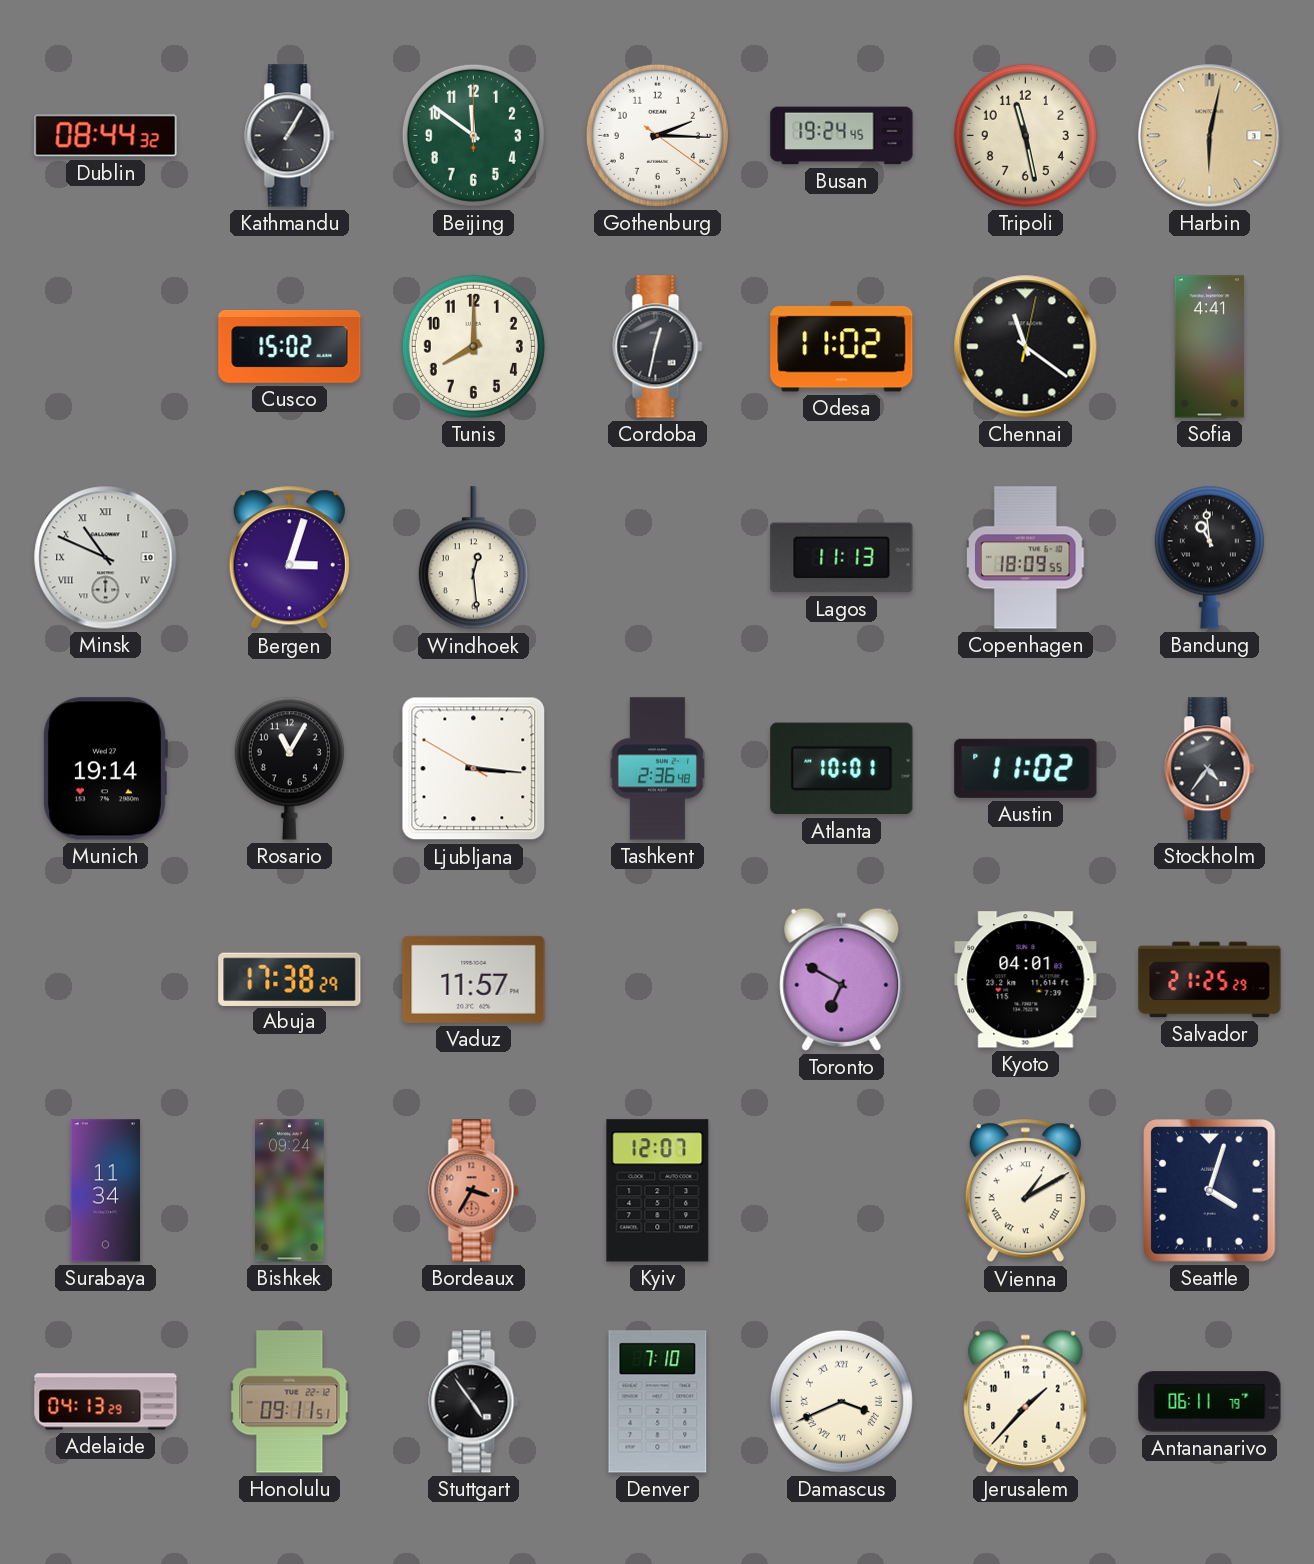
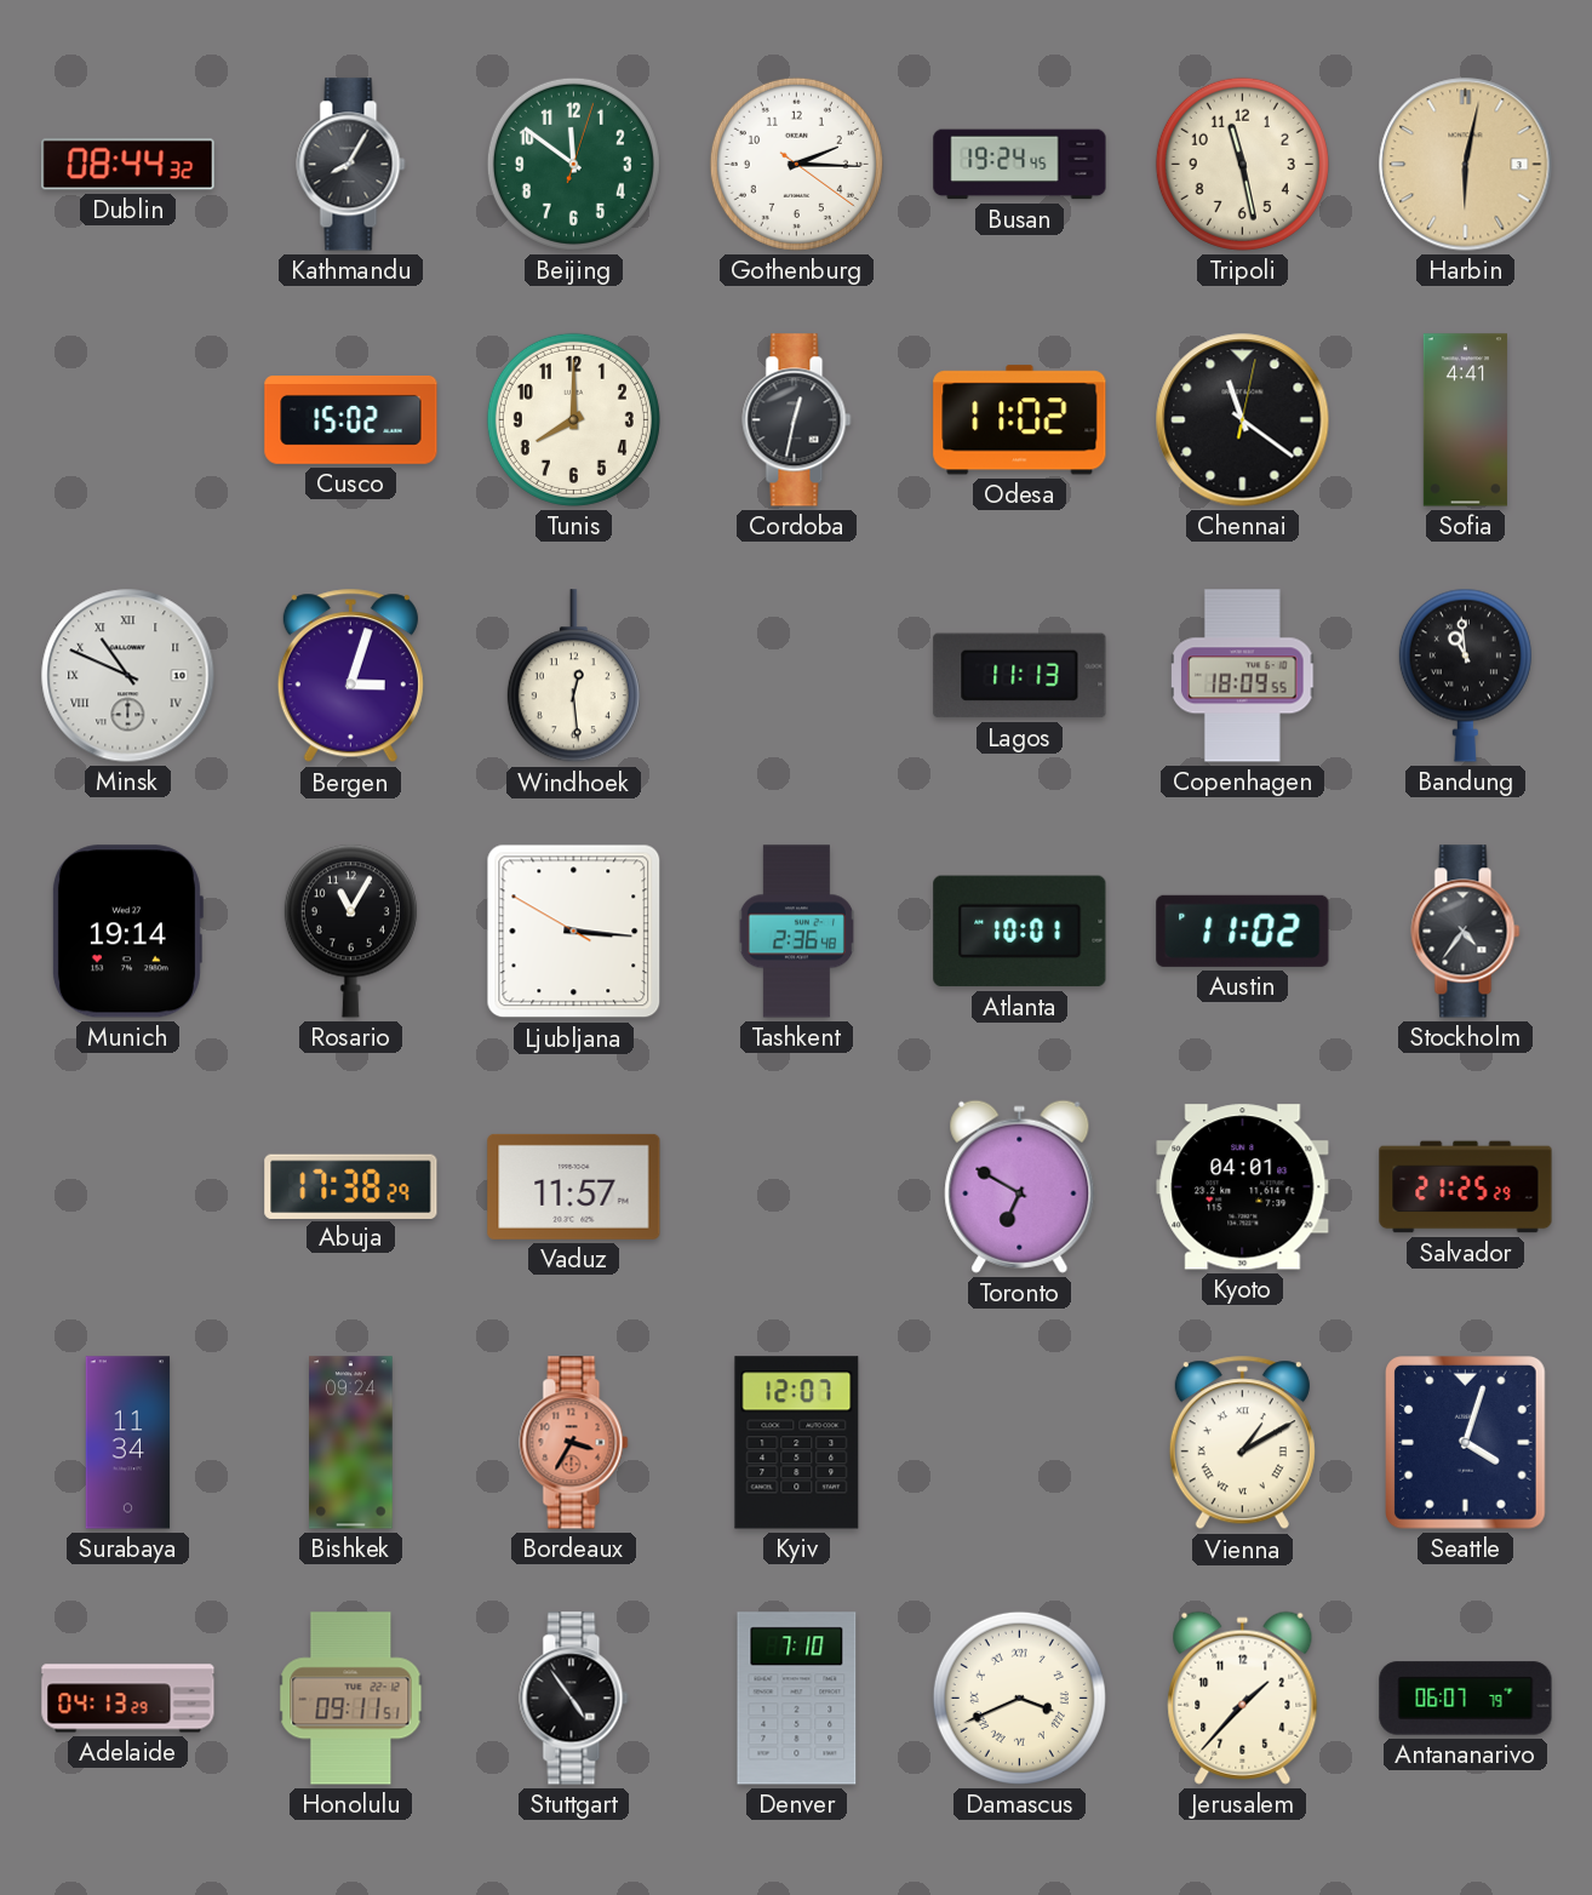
Kathmandu: 1:05 -> 8:05 (351, 165)
Beijing: 11:51:00 -> 11:51:03 (573, 164)
Antananarivo: 06:11 -> 06:07 (1466, 1699)
